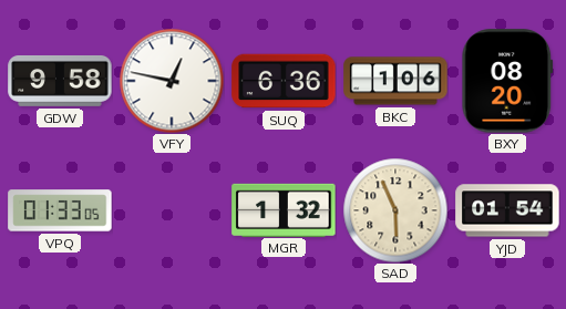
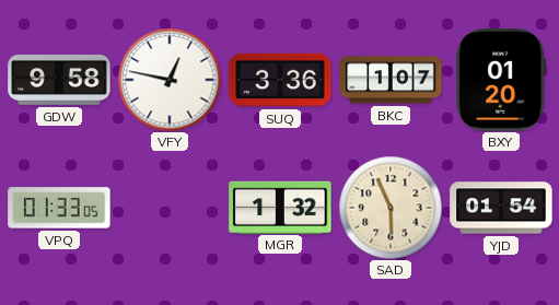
SUQ: 6:36 -> 3:36 (280, 80)
BKC: 1:06 -> 1:07 (391, 80)
BXY: 08:20 -> 01:20 (501, 80)
